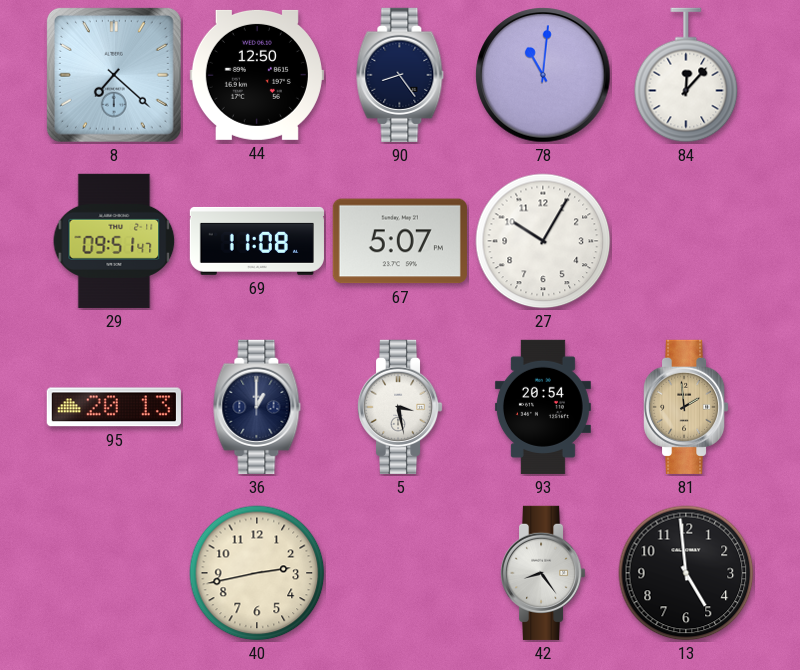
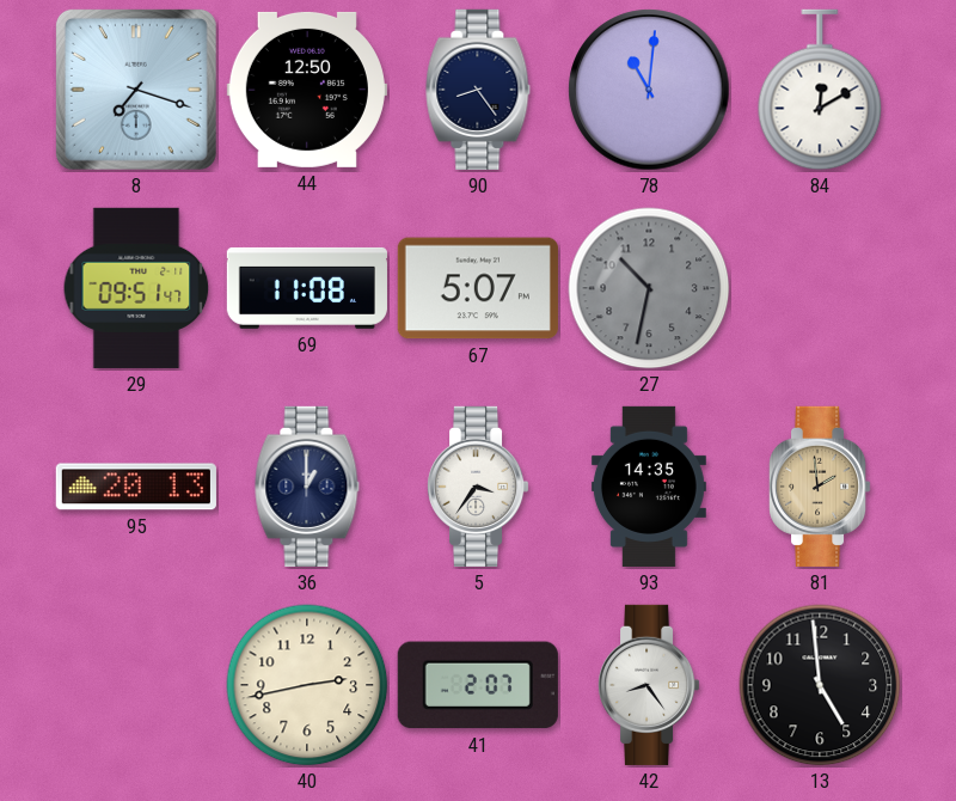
8: 7:22 -> 7:18 (136, 90)
84: 12:07 -> 12:10 (820, 90)
27: 10:05 -> 10:32 (649, 288)
27 dial: white -> grey (649, 288)
5: 3:28 -> 3:36 (478, 487)
93: 20:54 -> 14:35 (649, 487)
41: none -> 2:07 (478, 685)
